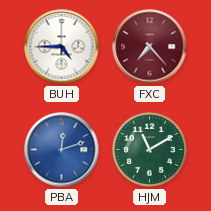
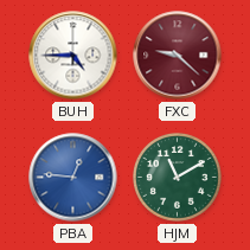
FXC: 7:23 -> 9:22 (178, 56)
PBA: 12:12 -> 12:46 (73, 178)
